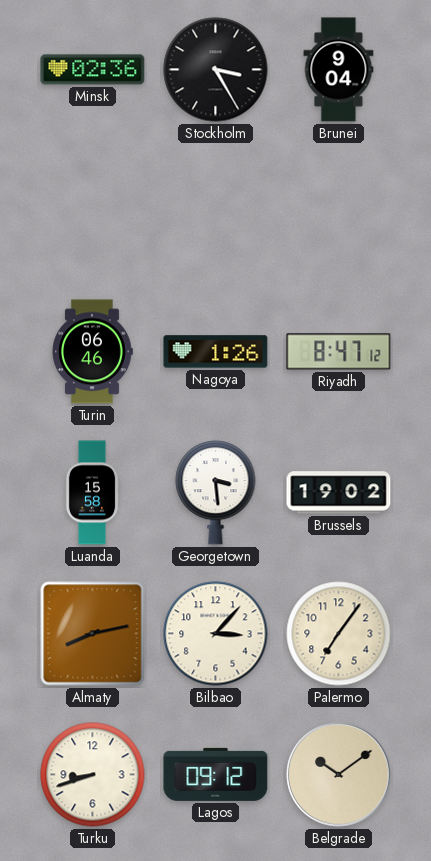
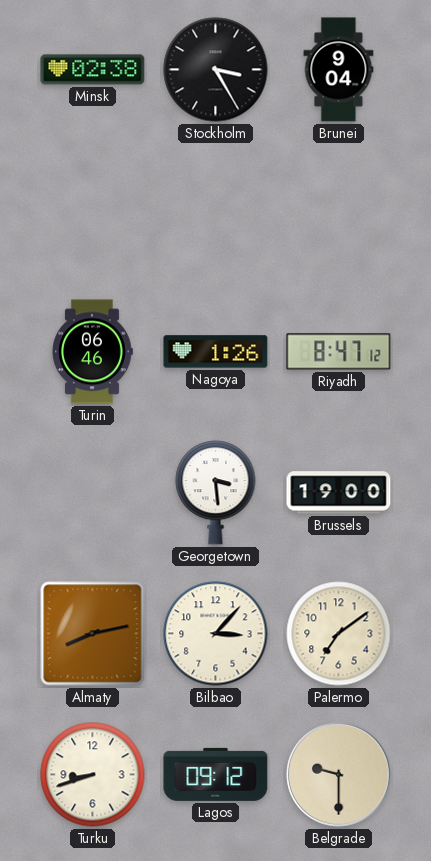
Minsk: 02:36 -> 02:38 (93, 70)
Luanda: 15:58 -> none (92, 493)
Brussels: 19:02 -> 19:00 (339, 493)
Palermo: 7:06 -> 7:09 (339, 634)
Belgrade: 10:09 -> 9:30 (339, 775)
